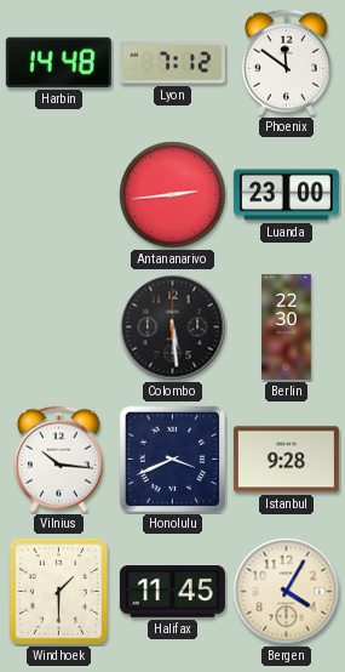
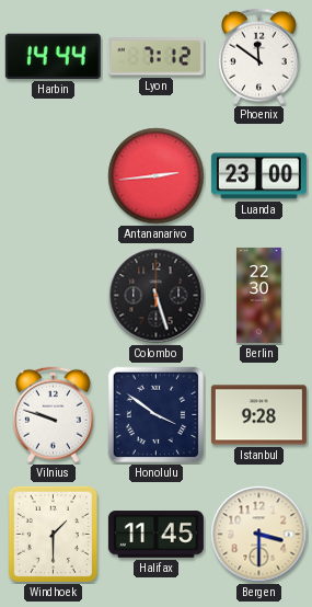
Harbin: 14:48 -> 14:44 (53, 56)
Colombo: 5:29 -> 5:27 (157, 296)
Vilnius: 10:16 -> 9:48 (53, 415)
Honolulu: 3:41 -> 3:51 (157, 415)
Bergen: 4:05 -> 3:30 (259, 535)
